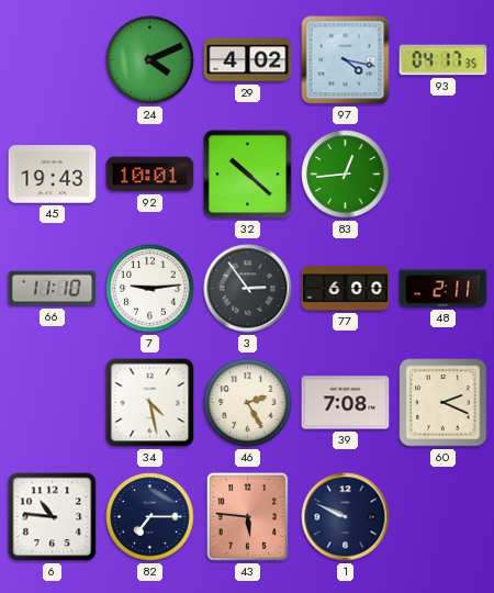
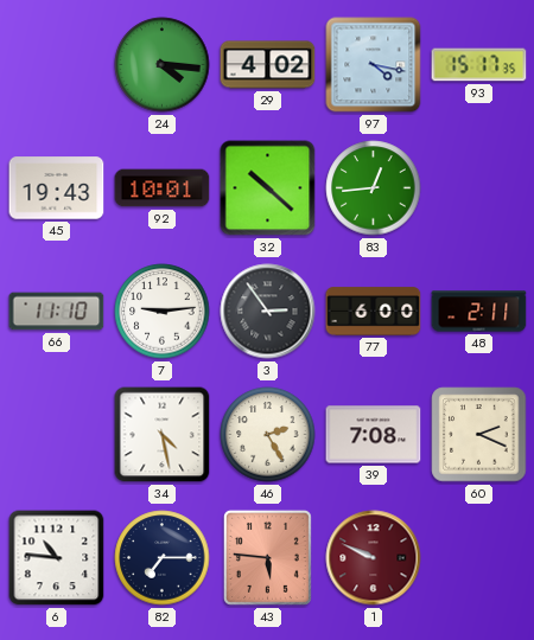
24: 4:11 -> 4:16 (163, 65)
93: 04:17 -> 15:17 (479, 65)
1 dial: navy -> burgundy (374, 558)
